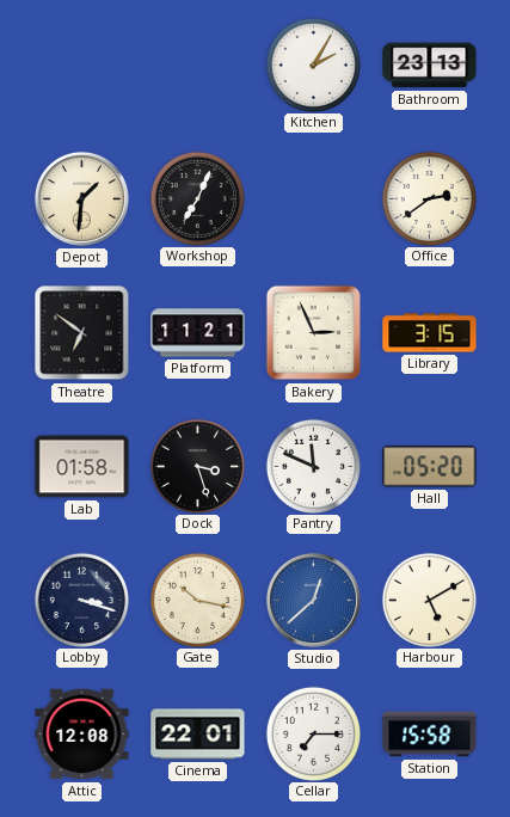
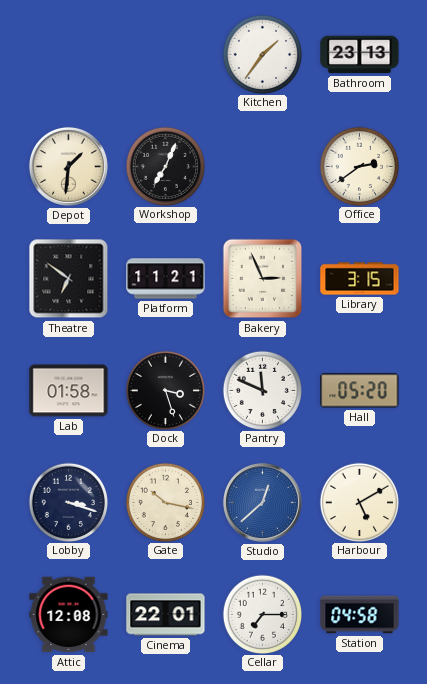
Kitchen: 2:05 -> 1:36 (262, 54)
Station: 15:58 -> 04:58 (360, 615)
